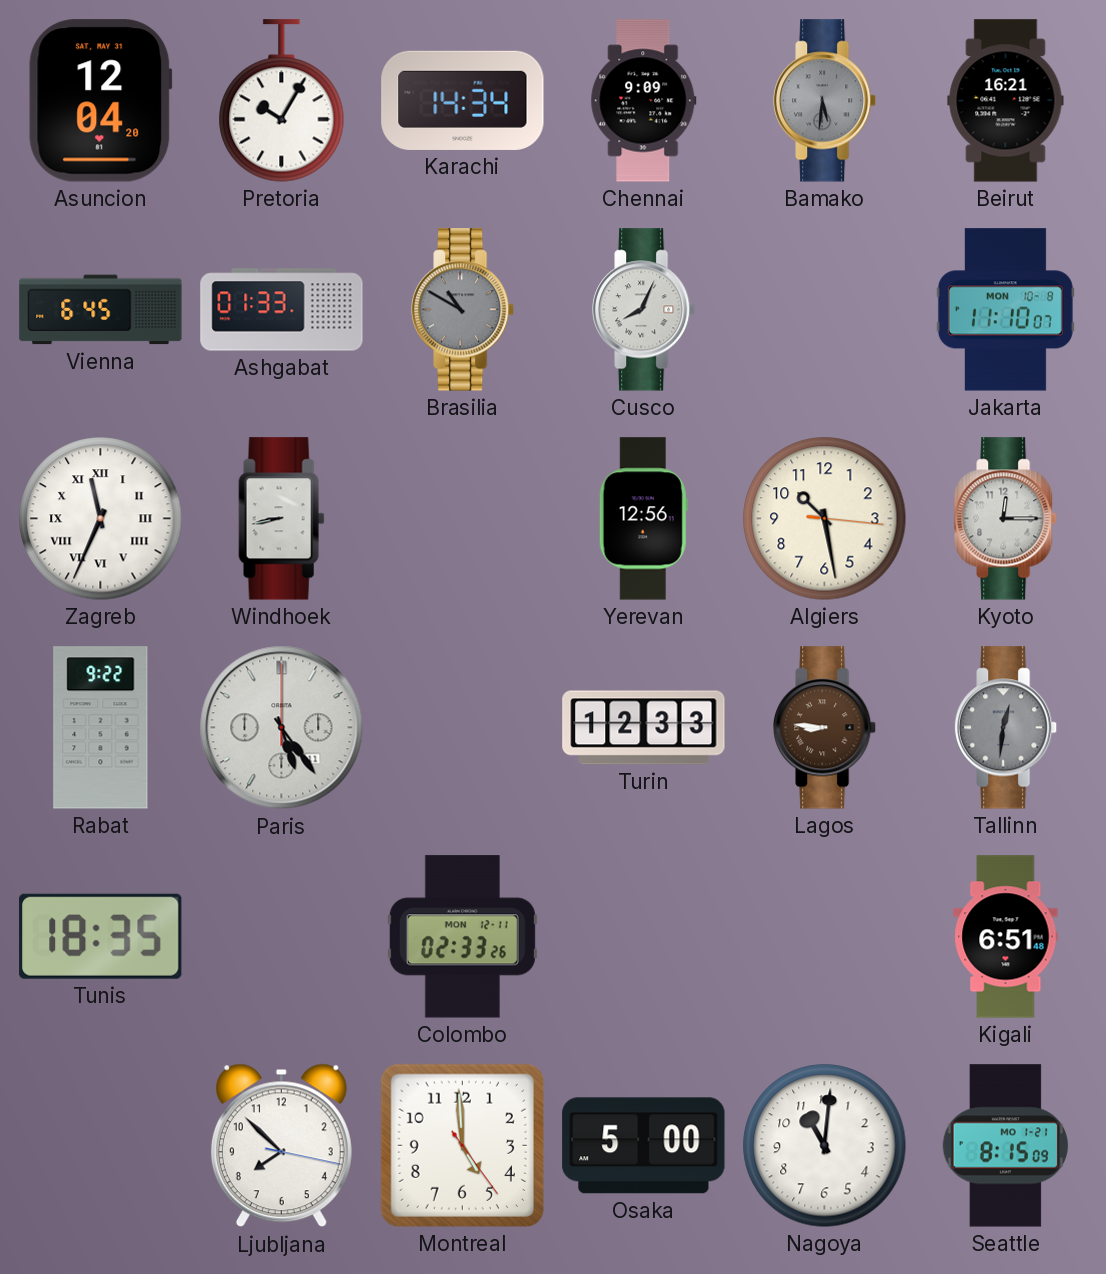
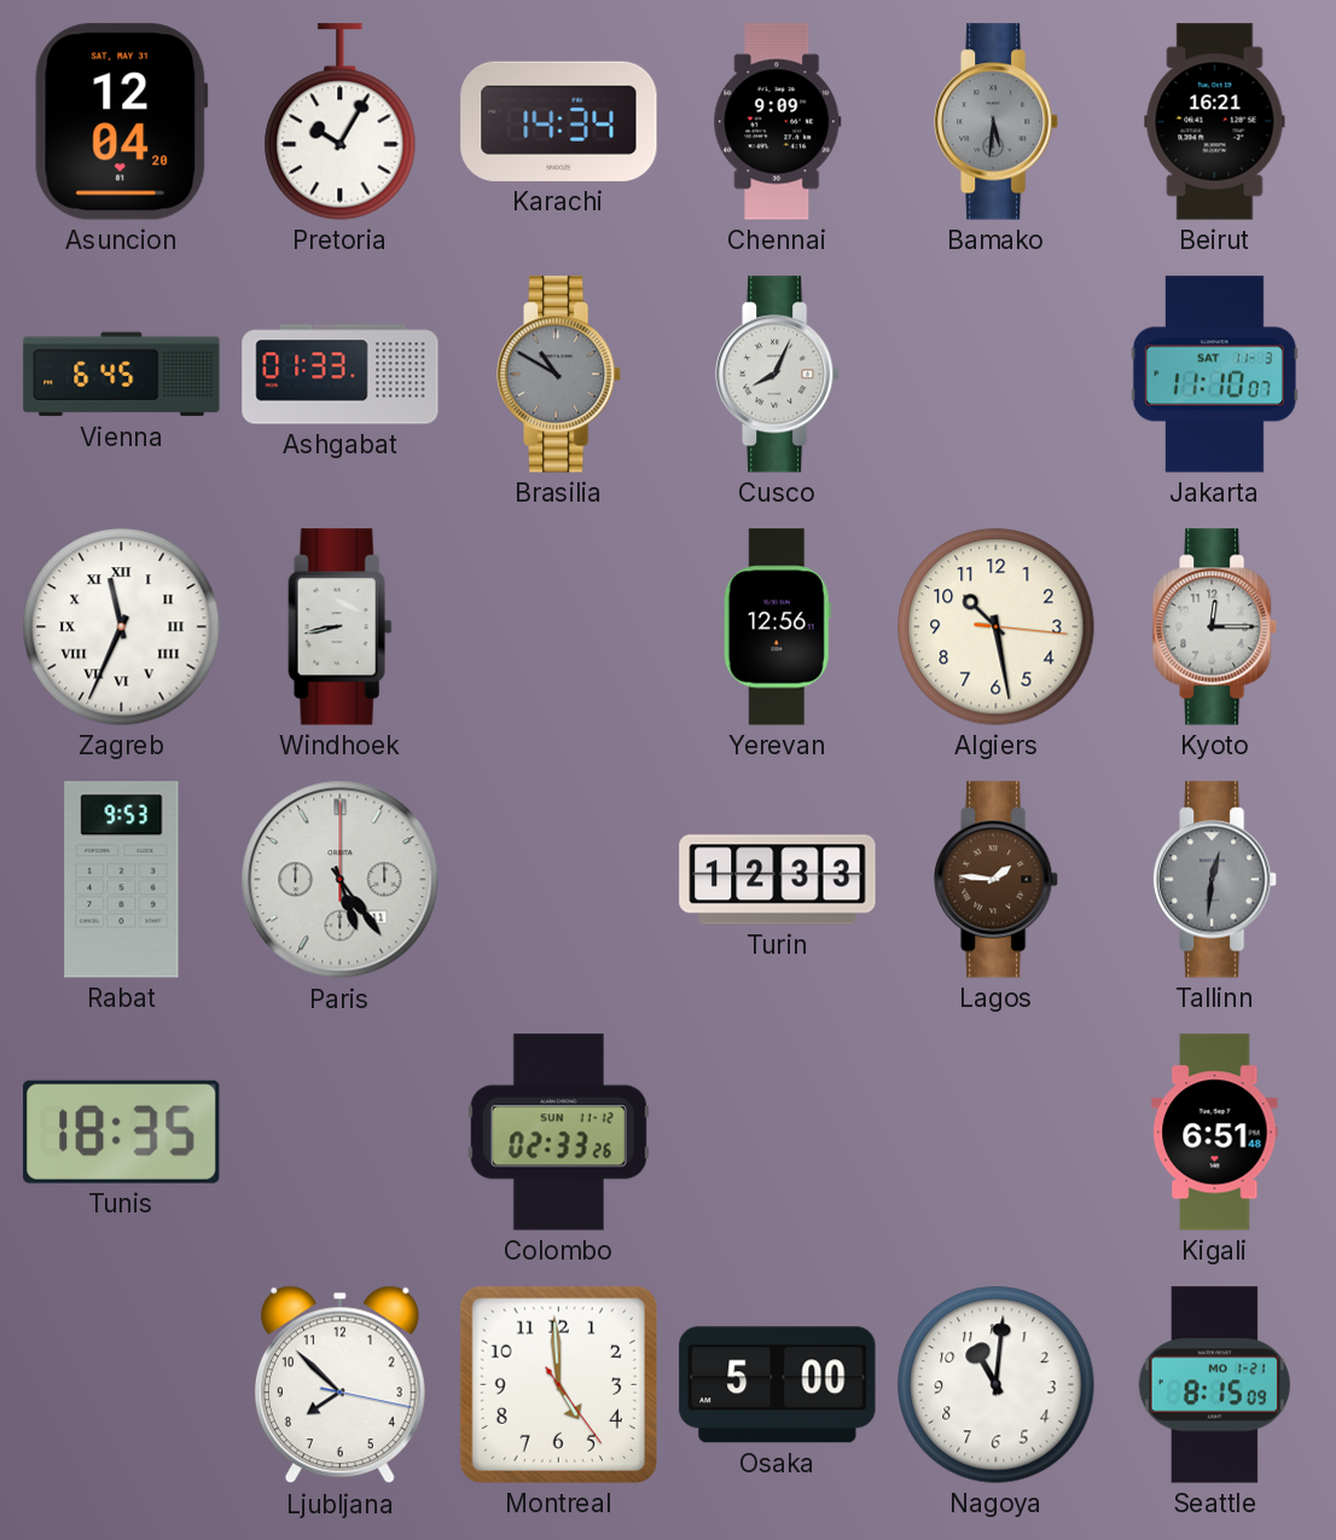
Jakarta date: MON 10-8 -> SAT 11-3 (1214, 375)
Rabat: 9:22 -> 9:53 (122, 880)
Lagos: 8:46 -> 1:46 (998, 880)
Colombo date: MON 12-11 -> SUN 11-12 (558, 1133)
